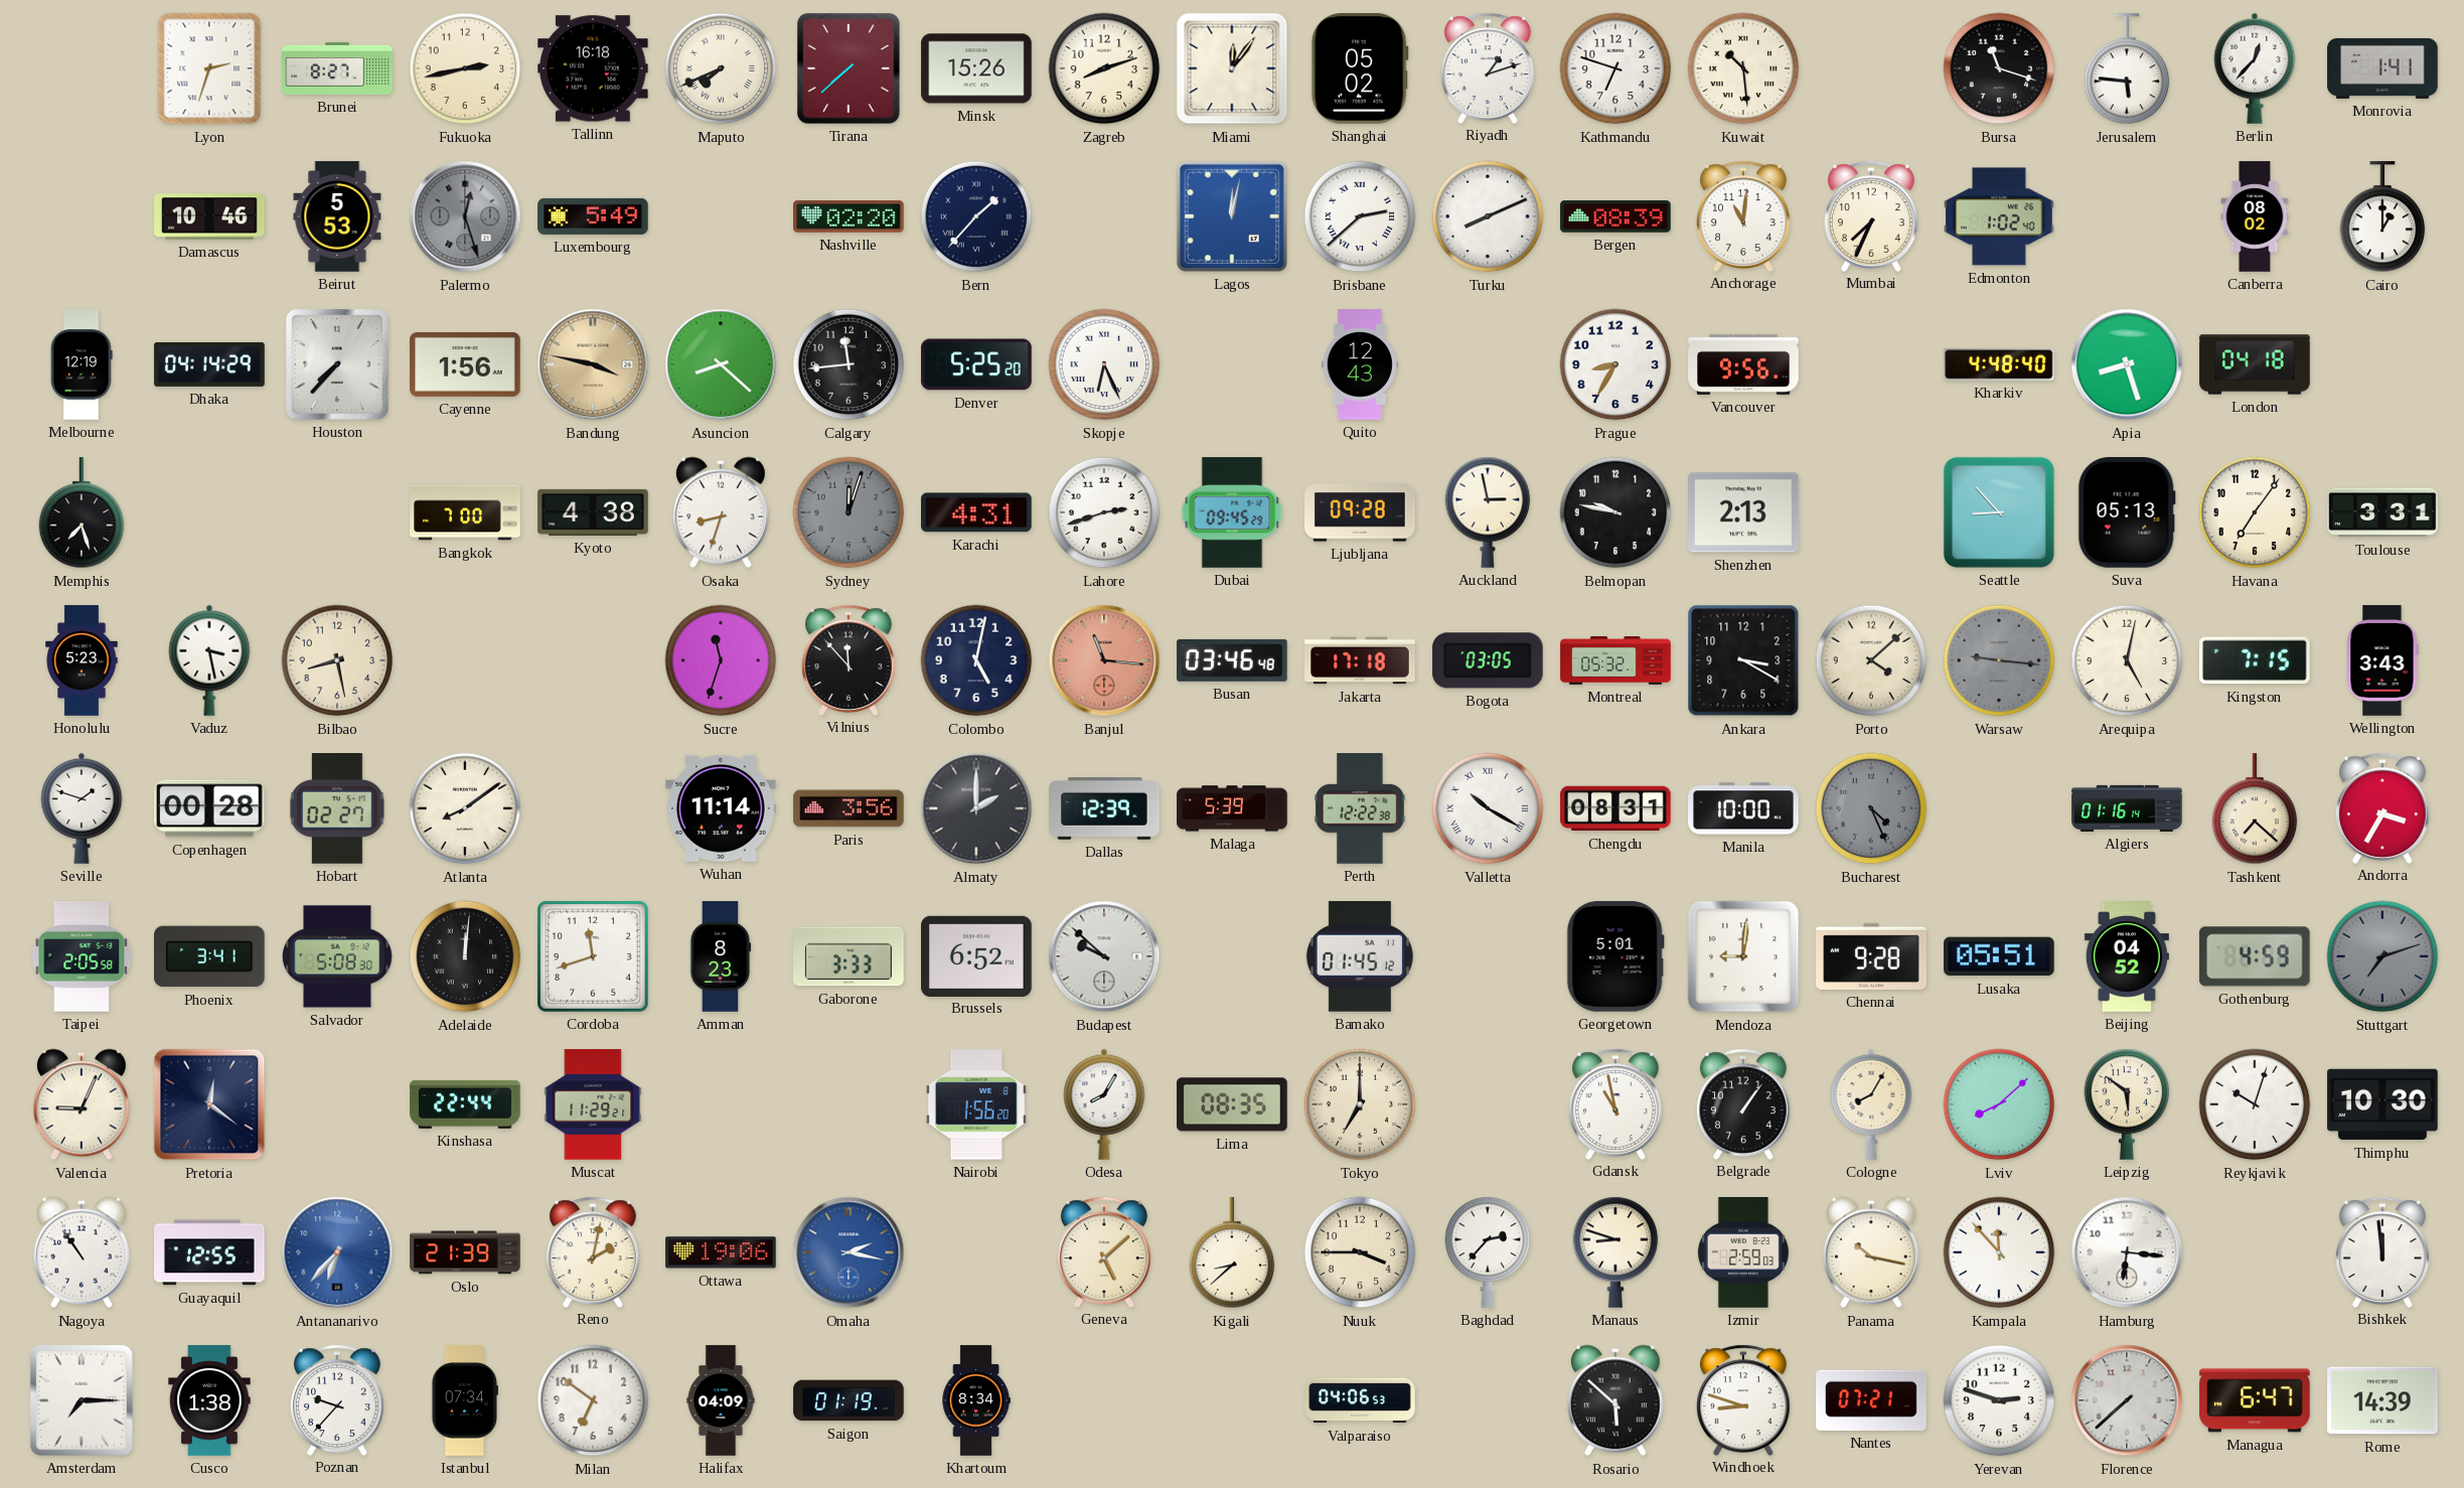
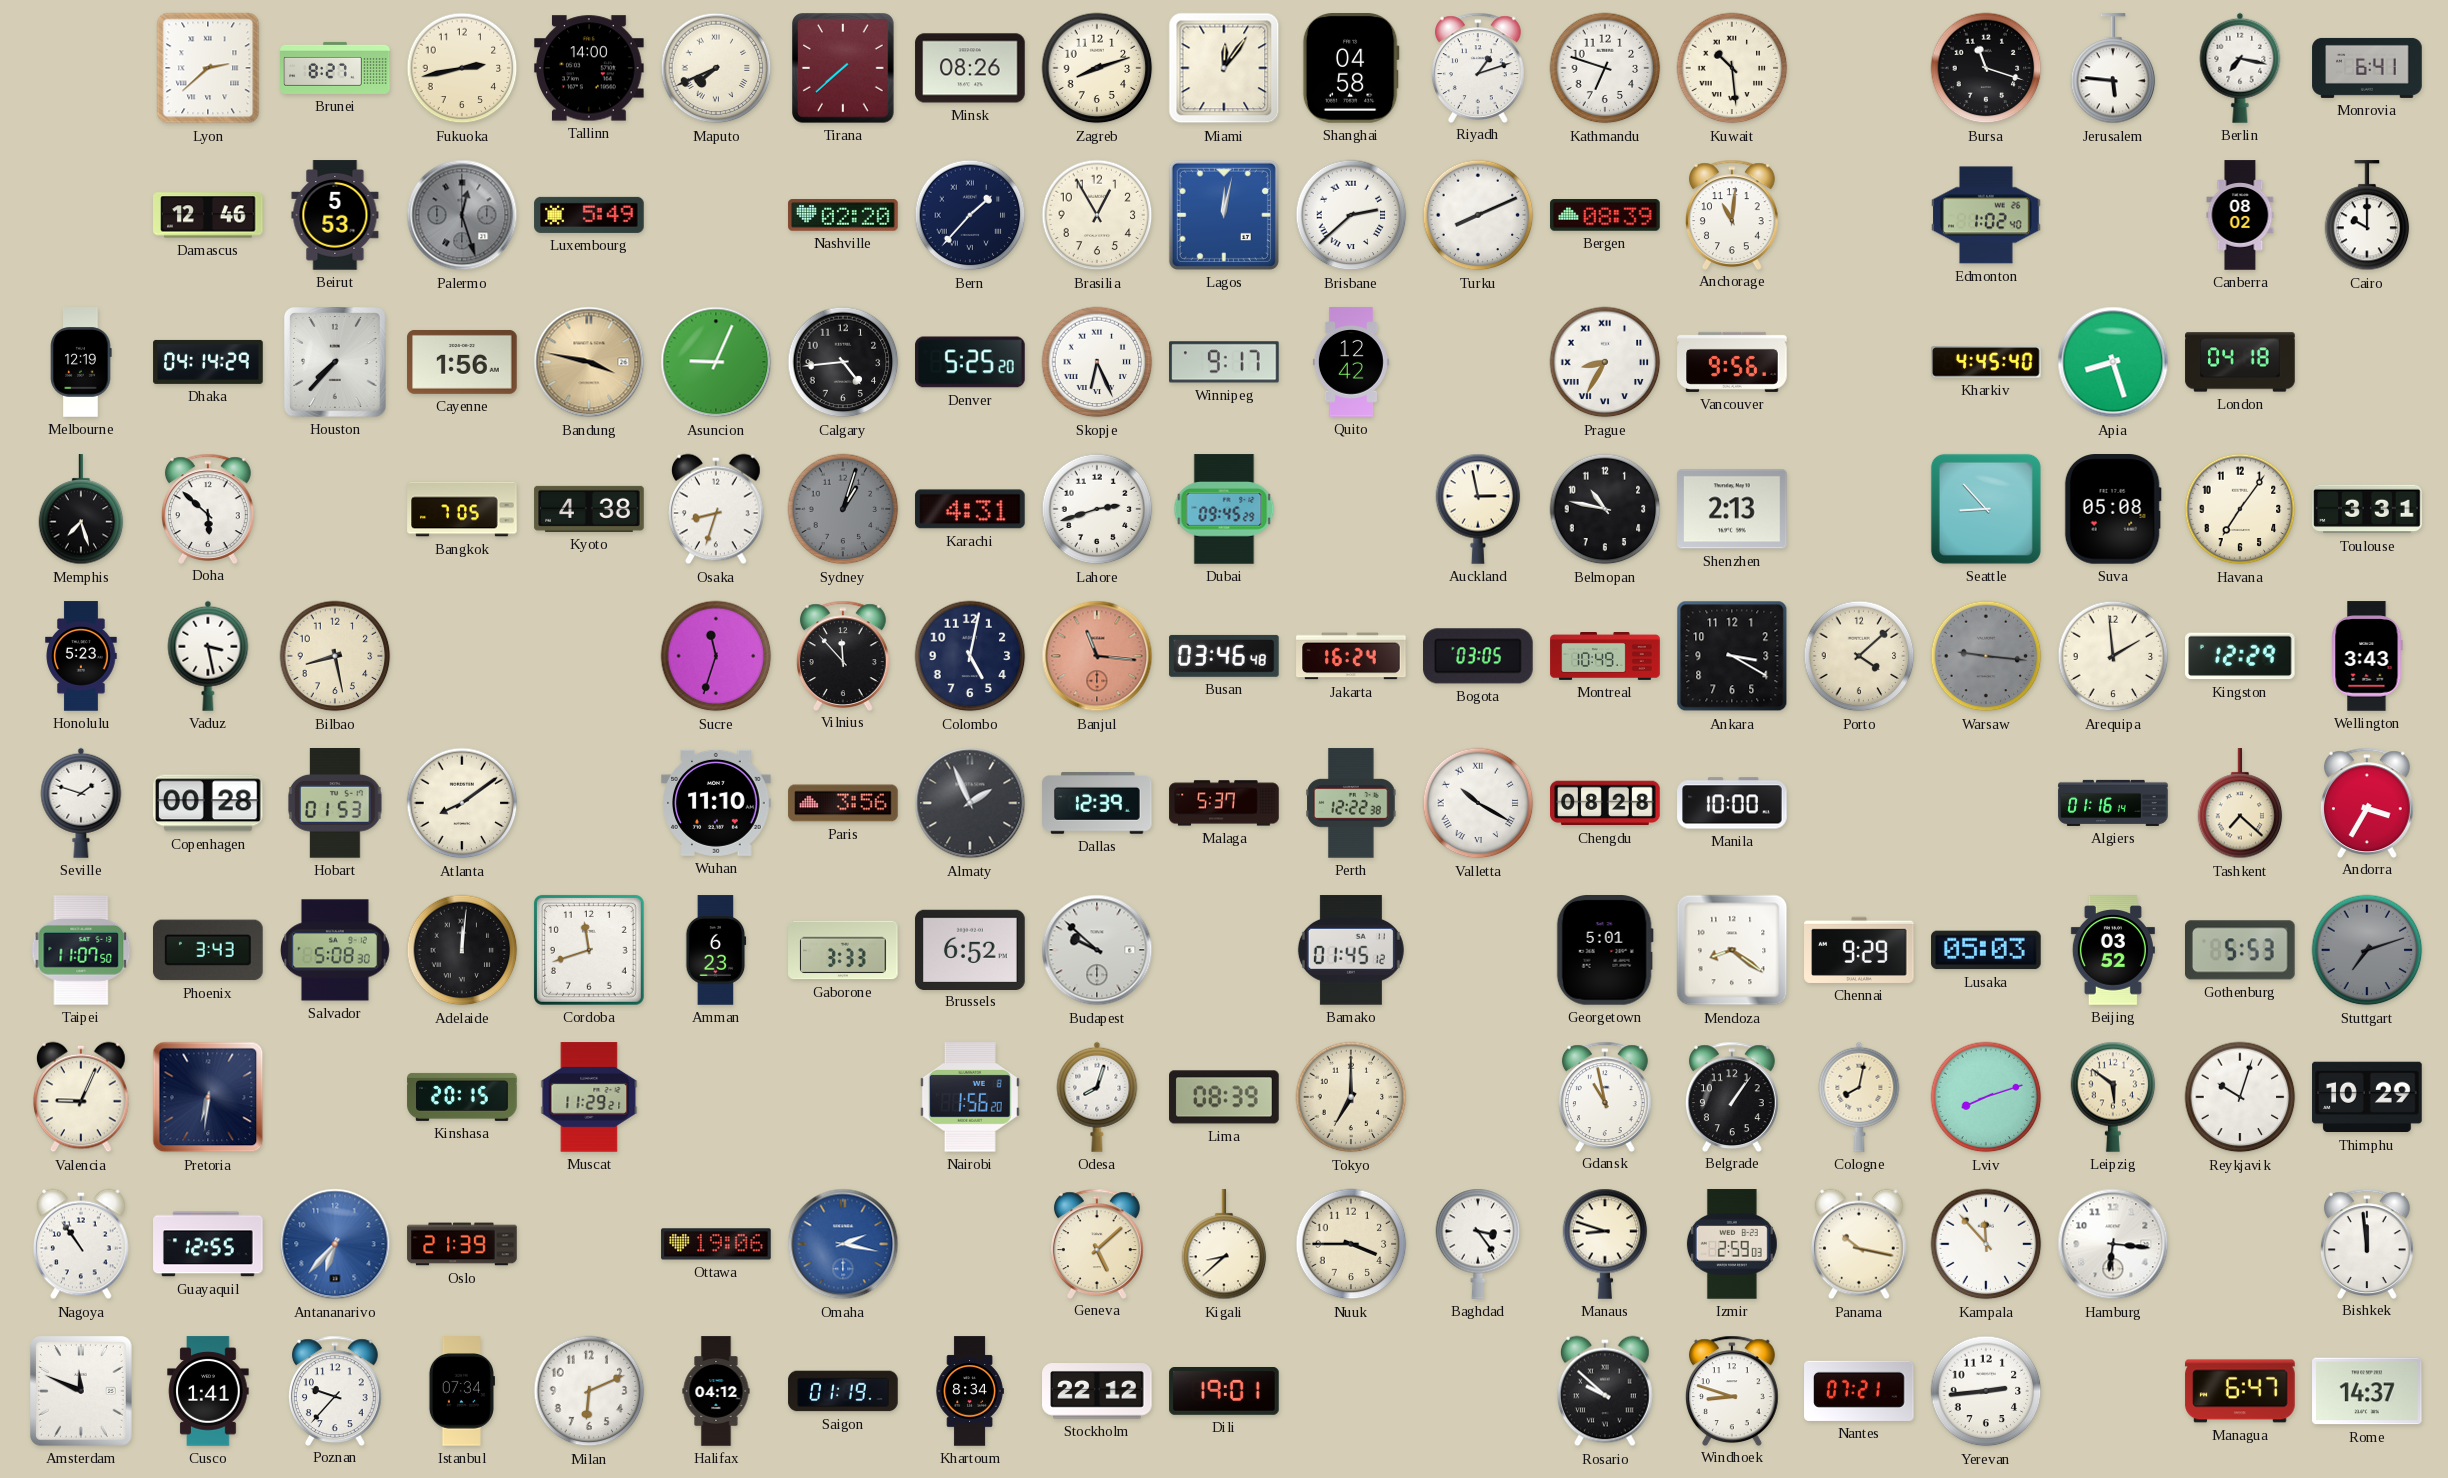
Lyon: 2:33 -> 2:38 (208, 68)
Tallinn: 16:18 -> 14:00 (589, 68)
Minsk: 15:26 -> 08:26 (970, 68)
Shanghai: 05:02 -> 04:58 (1351, 69)
Berlin: 12:37 -> 7:17 (2240, 68)
Monrovia: 1:41 -> 6:41 (2367, 68)
Damascus: 10:46 -> 12:46 (208, 215)
Brasilia: none -> 12:55 (1097, 215)
Mumbai: 7:34 -> none (1871, 215)
Cairo: 1:00 -> 10:00 (2367, 216)
Asuncion: 8:22 -> 9:04 (716, 362)
Calgary: 11:44 -> 4:44 (843, 362)
Winnipeg: none -> 9:17 (1224, 362)
Quito: 12:43 -> 12:42 (1351, 362)
Prague numerals: Arabic -> Roman (1605, 362)
Kharkiv: 4:48 -> 4:45 (1986, 362)
Doha: none -> 5:52 (208, 508)
Bangkok: 7:00 -> 7:05 (462, 509)
Sydney: 12:03 -> 1:03 (843, 509)
Ljubljana: 09:28 -> none (1360, 512)
Belmopan: 9:47 -> 10:47 (1605, 509)
Suva: 05:13 -> 05:08 (2113, 510)
Jakarta: 17:18 -> 16:24 (1351, 656)
Montreal: 05:32 -> 10:49 (1605, 657)
Arequipa: 5:02 -> 1:59 (2113, 656)
Kingston: 7:15 -> 12:29 (2241, 656)
Hobart: 02:27 -> 01:53 (335, 803)
Wuhan: 11:14 -> 11:10 (716, 803)
Almaty: 2:00 -> 1:56 (970, 803)
Malaga: 5:39 -> 5:37 (1224, 803)
Chengdu: 08:31 -> 08:28 (1605, 803)
Bucharest: 4:26 -> none (1871, 808)
Taipei: 2:05 -> 11:07 (81, 950)
Phoenix: 3:41 -> 3:43 (209, 950)
Amman: 8:23 -> 6:23 (716, 950)
Mendoza: 9:01 -> 8:21 (1732, 950)
Chennai: 9:28 -> 9:29 (1859, 950)
Lusaka: 05:51 -> 05:03 (1986, 950)
Beijing: 04:52 -> 03:52 (2113, 950)
Gothenburg: 4:59 -> 5:53 (2241, 950)
Pretoria: 12:21 -> 6:31 (208, 1097)
Kinshasa: 22:44 -> 20:15 (462, 1097)
Odesa: 8:05 -> 8:03 (1097, 1097)
Lima: 08:35 -> 08:39 (1224, 1097)
Cologne: 8:05 -> 8:02 (1859, 1097)
Lviv: 8:08 -> 8:12 (1986, 1097)
Thimphu: 10:30 -> 10:29 (2367, 1097)
Reno: 2:02 -> none (593, 1251)
Baghdad: 2:37 -> 3:24 (1478, 1244)
Amsterdam: 7:15 -> 11:49 (82, 1392)
Cusco: 1:38 -> 1:41 (208, 1391)
Milan: 6:51 -> 6:11 (589, 1391)
Halifax: 04:09 -> 04:12 (716, 1391)
Stockholm: none -> 22:12 (1097, 1391)
Dili: none -> 19:01 (1224, 1392)
Valparaiso: 04:06 -> none (1360, 1400)
Rosario: 5:52 -> 9:52 (1606, 1391)
Yerevan: 2:48 -> 2:44 (1986, 1391)
Florence: 7:38 -> none (2127, 1400)
Rome: 14:39 -> 14:37 (2367, 1391)
